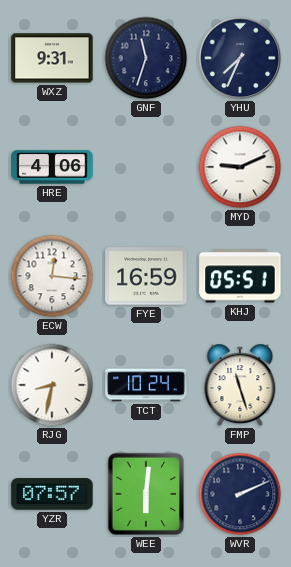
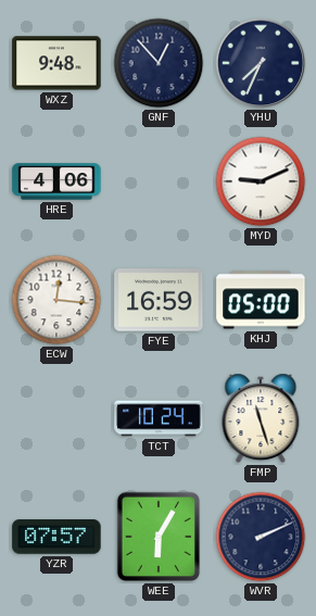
WXZ: 9:31 -> 9:48 (56, 63)
GNF: 11:33 -> 12:53 (159, 63)
KHJ: 05:51 -> 05:00 (261, 300)
RJG: 8:32 -> none (52, 385)
WEE: 6:01 -> 6:05 (159, 537)
